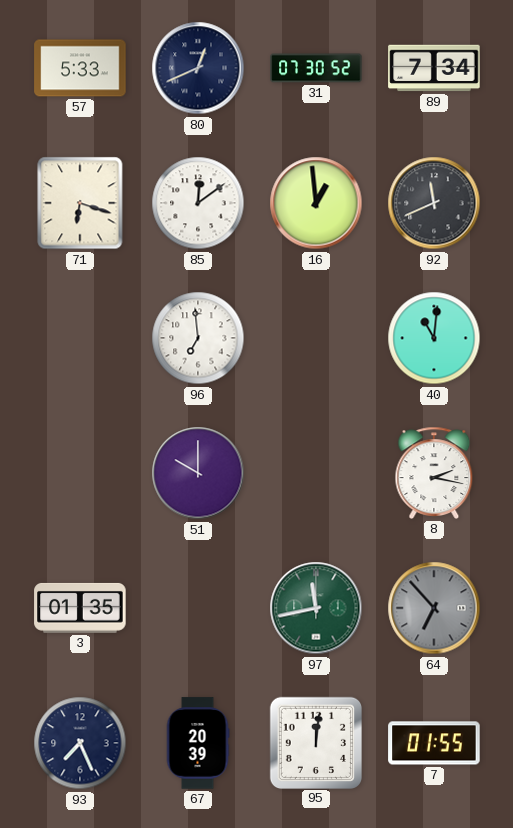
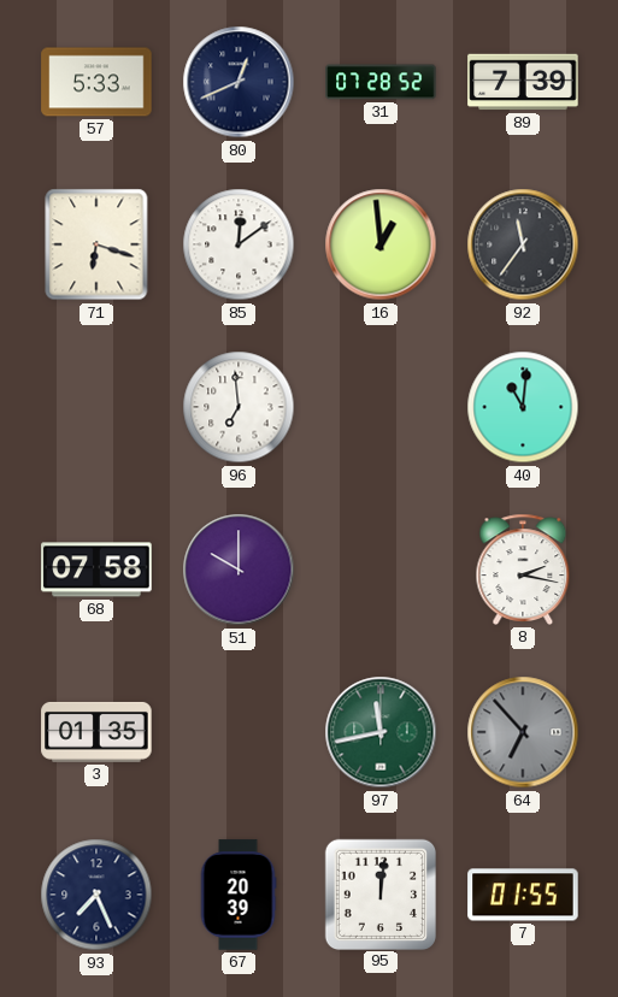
31: 07:30 -> 07:28 (381, 82)
89: 7:34 -> 7:39 (523, 82)
92: 11:41 -> 11:36 (523, 244)
68: none -> 07:58 (96, 570)
